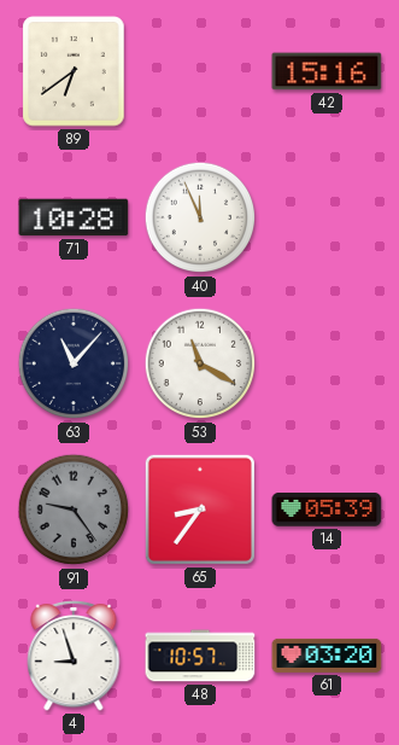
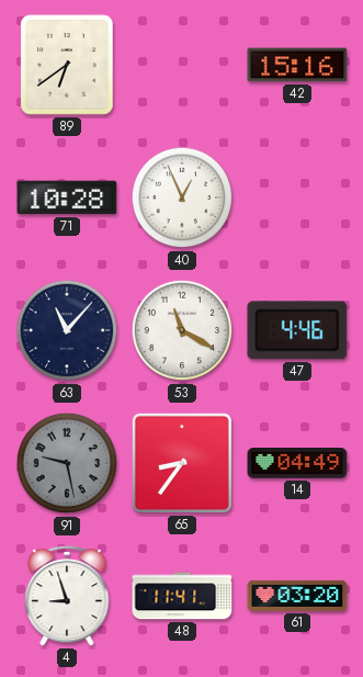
40: 11:56 -> 12:56 (182, 198)
47: none -> 4:46 (297, 330)
91: 9:24 -> 9:28 (67, 463)
14: 05:39 -> 04:49 (297, 463)
48: 10:57 -> 11:41 (182, 596)
